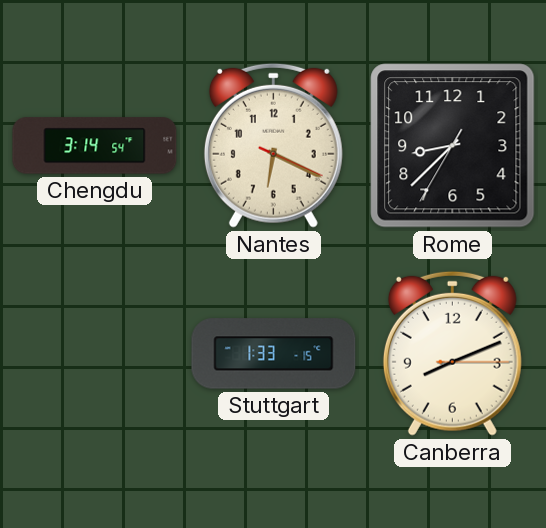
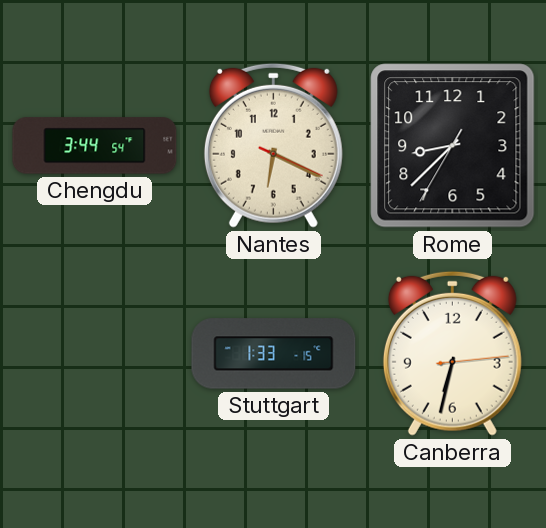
Chengdu: 3:14 -> 3:44 (95, 146)
Canberra: 8:11 -> 6:32 (452, 353)
